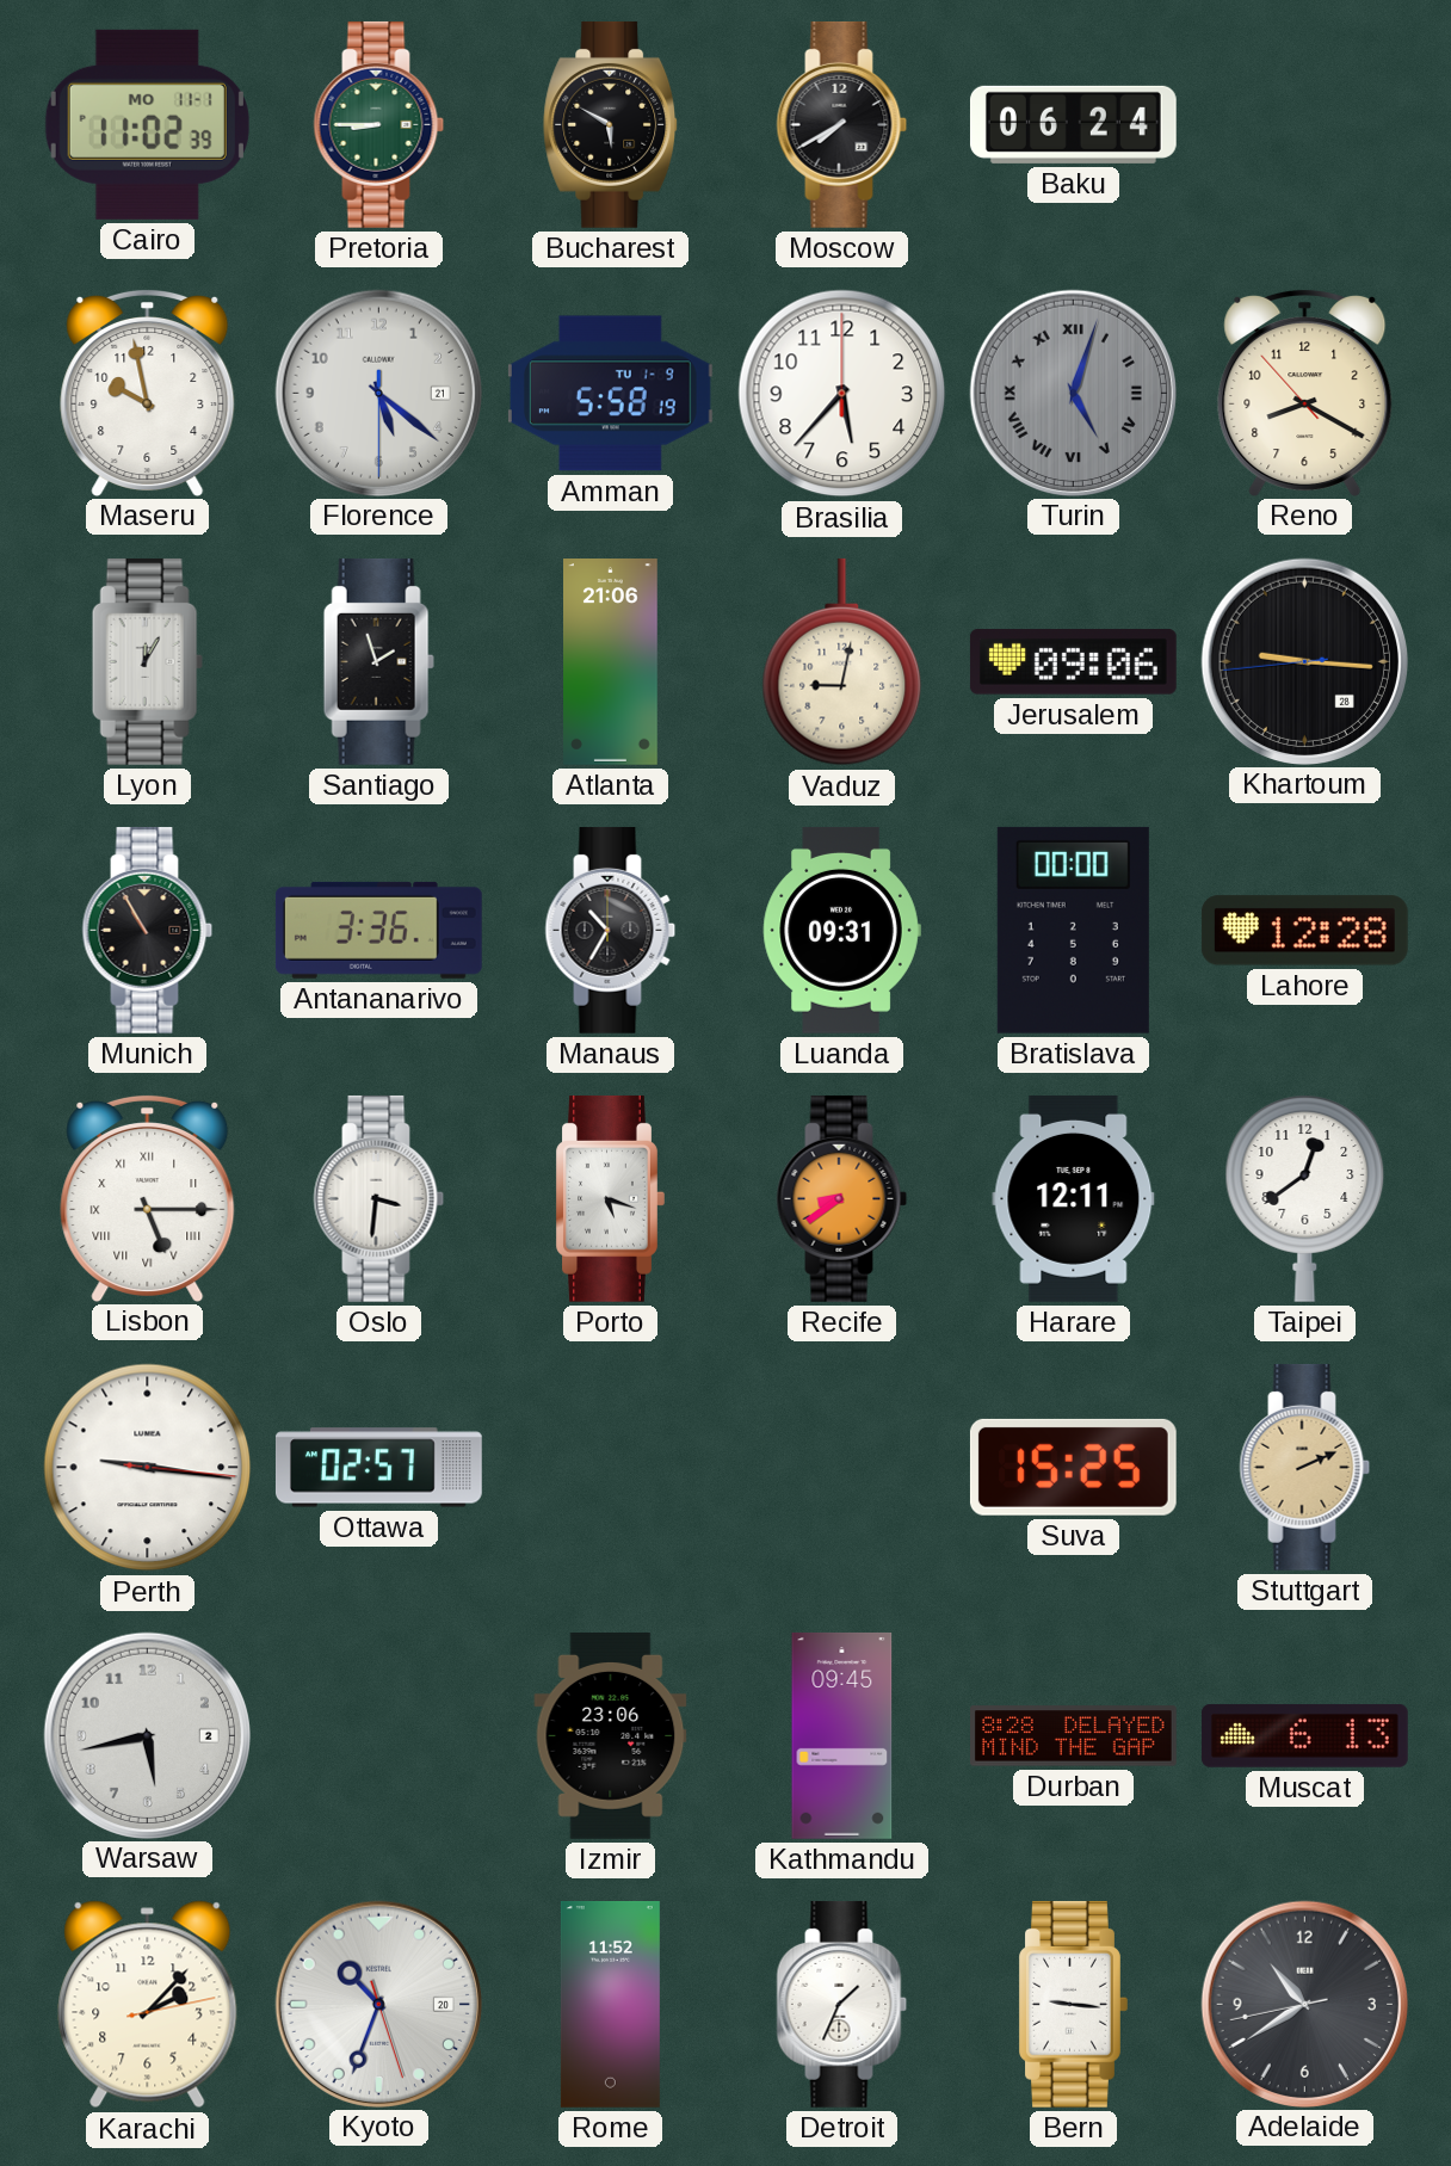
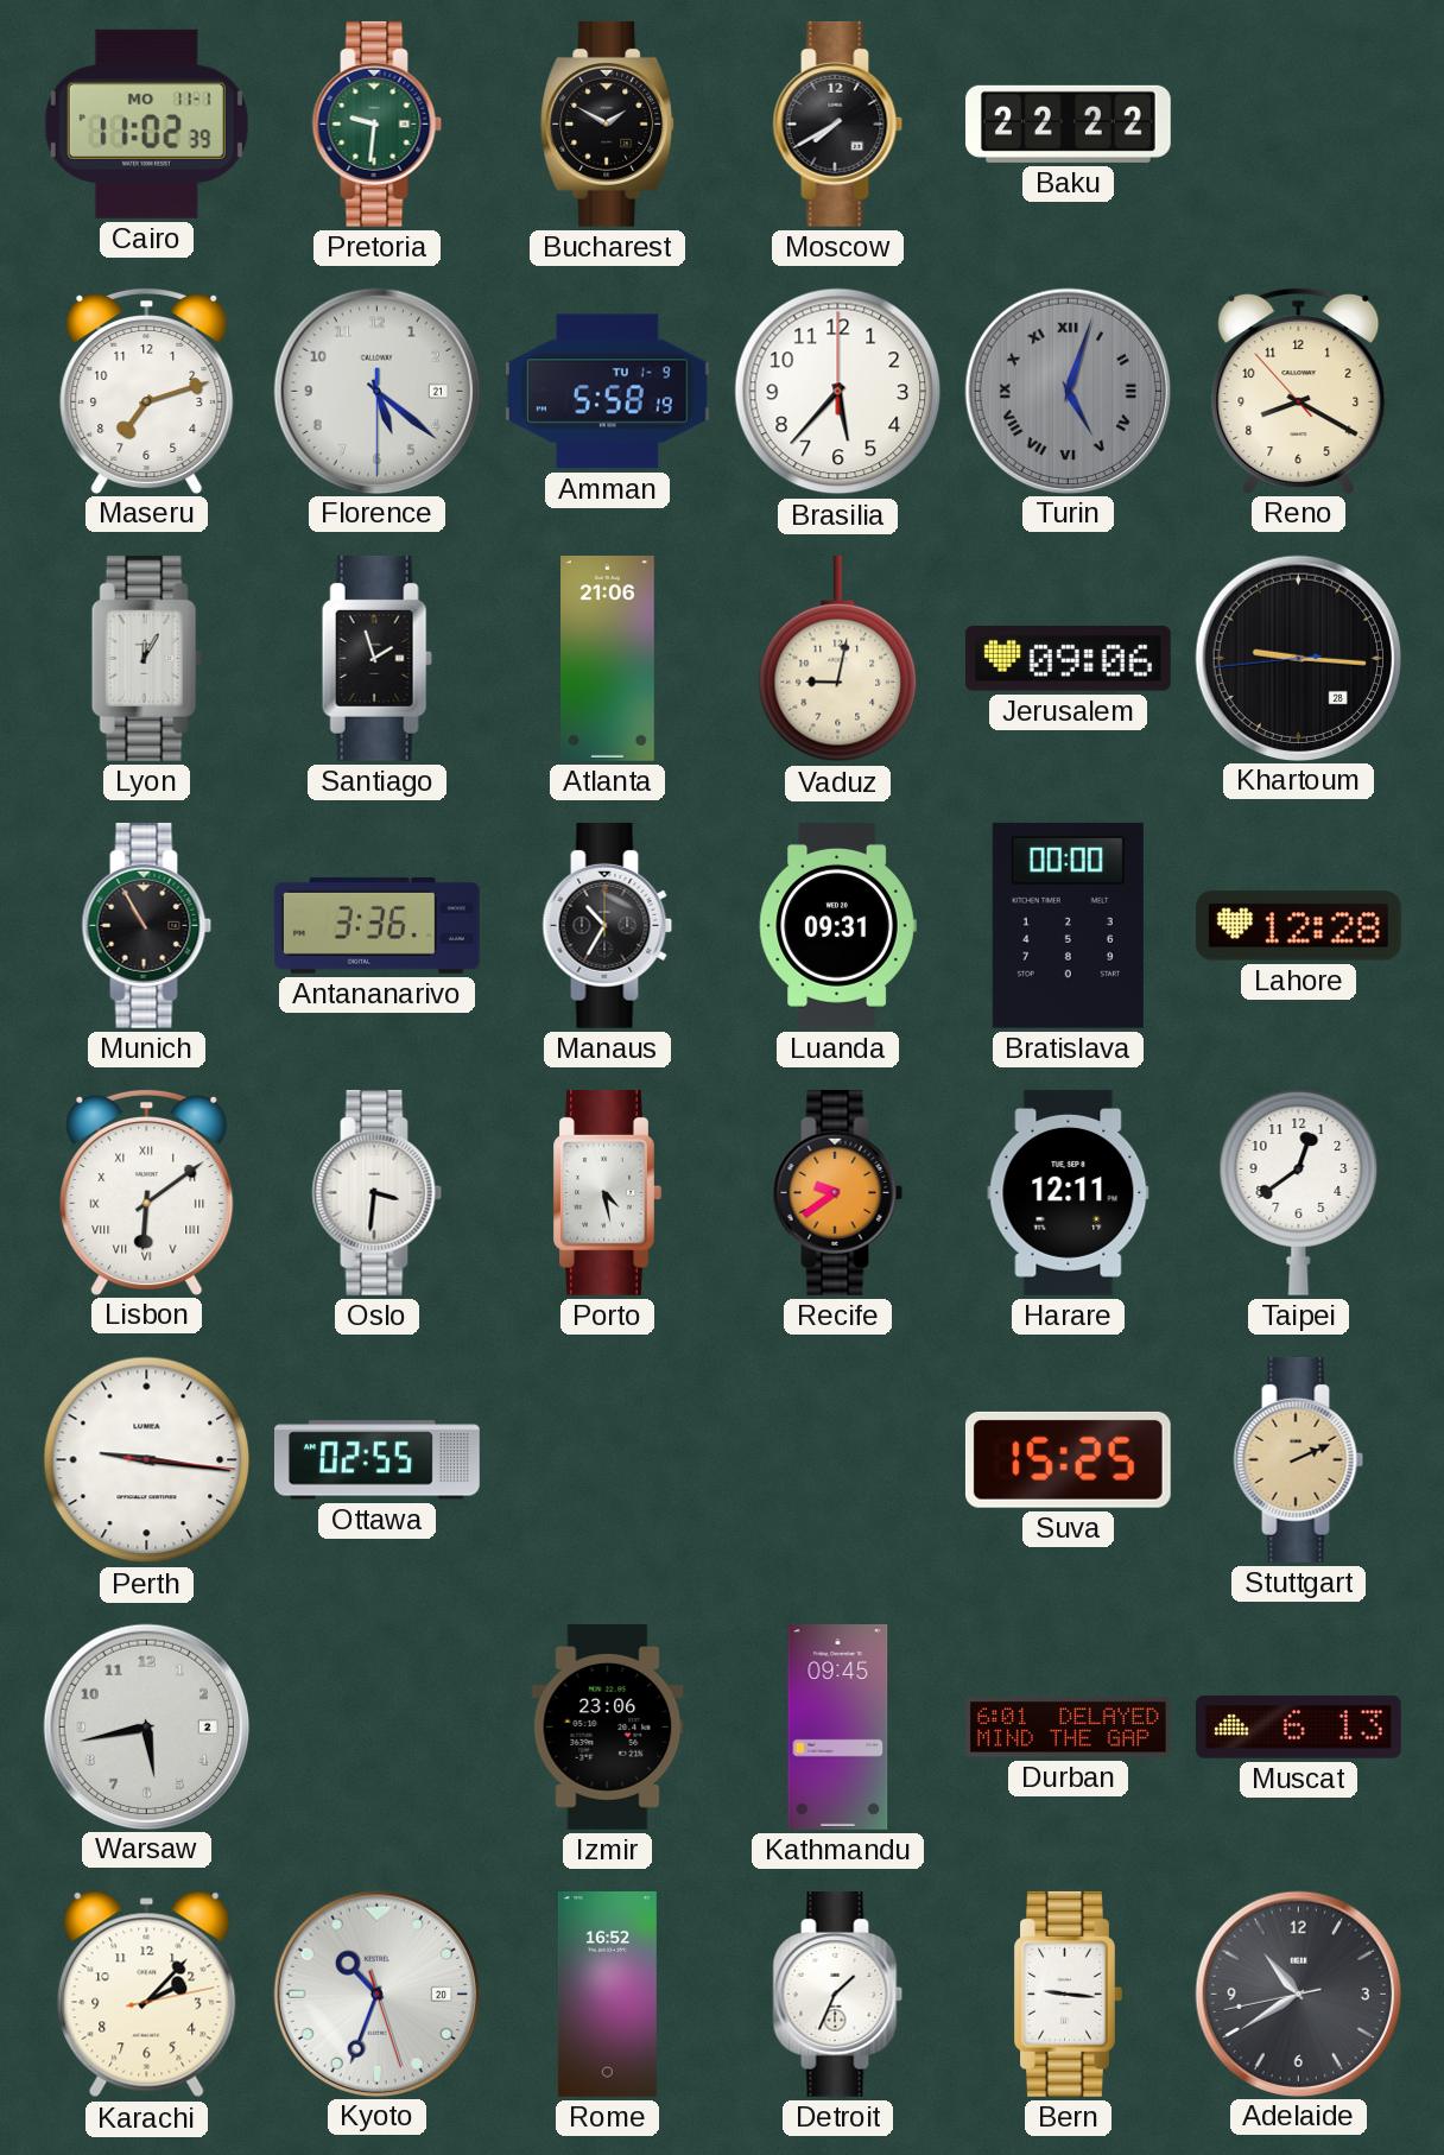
Pretoria: 8:45 -> 9:31 (378, 123)
Bucharest: 5:50 -> 1:50 (608, 123)
Baku: 06:24 -> 22:22 (1068, 123)
Maseru: 9:58 -> 7:12 (147, 389)
Lisbon: 5:15 -> 6:09 (147, 1191)
Porto: 5:18 -> 4:28 (607, 1192)
Recife: 8:39 -> 9:39 (838, 1192)
Ottawa: 02:57 -> 02:55 (376, 1460)
Durban: 8:28 -> 6:01 (1069, 1728)
Rome: 11:52 -> 16:52 (607, 1995)
